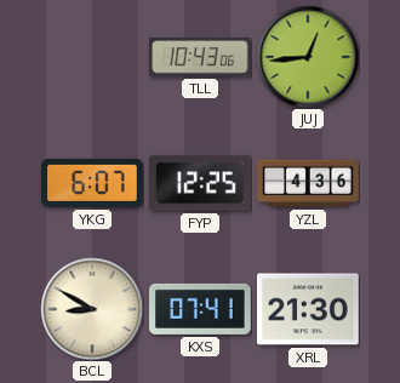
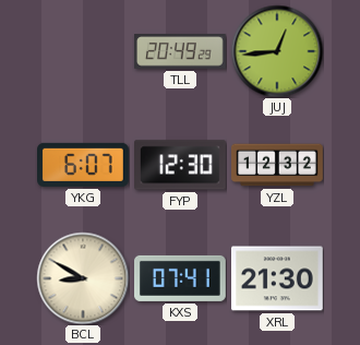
TLL: 10:43 -> 20:49 (180, 51)
FYP: 12:25 -> 12:30 (181, 165)
YZL: 4:36 -> 12:32 (278, 165)
